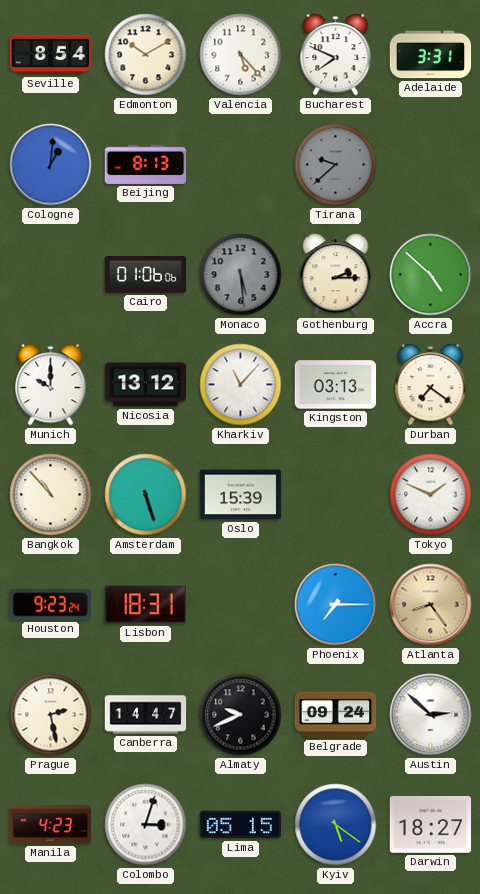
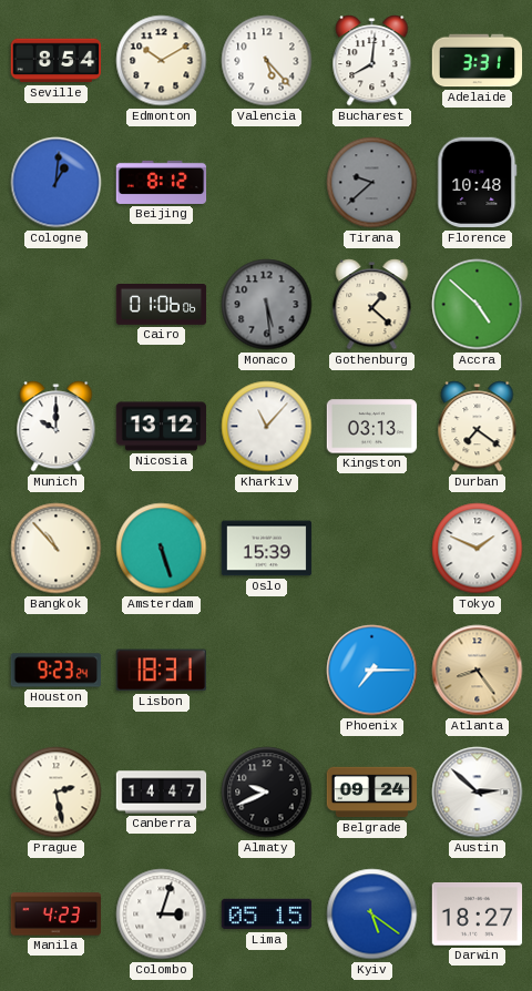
Bucharest: 7:49 -> 8:01 (372, 61)
Beijing: 8:13 -> 8:12 (162, 182)
Florence: none -> 10:48 (478, 183)
Gothenburg: 2:15 -> 1:22 (372, 305)
